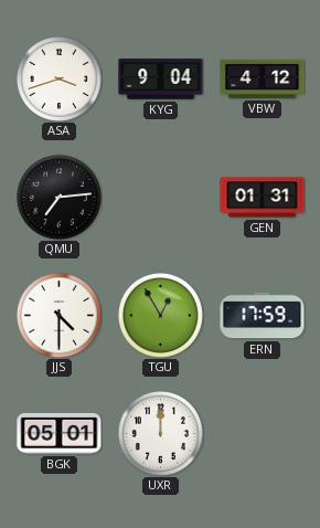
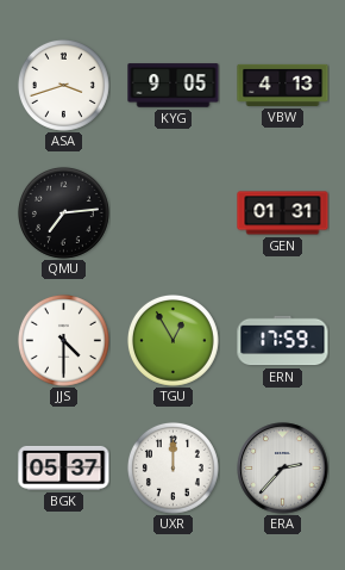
KYG: 9:04 -> 9:05 (174, 86)
VBW: 4:12 -> 4:13 (283, 85)
BGK: 05:01 -> 05:37 (64, 467)
ERA: none -> 2:37 (283, 469)
